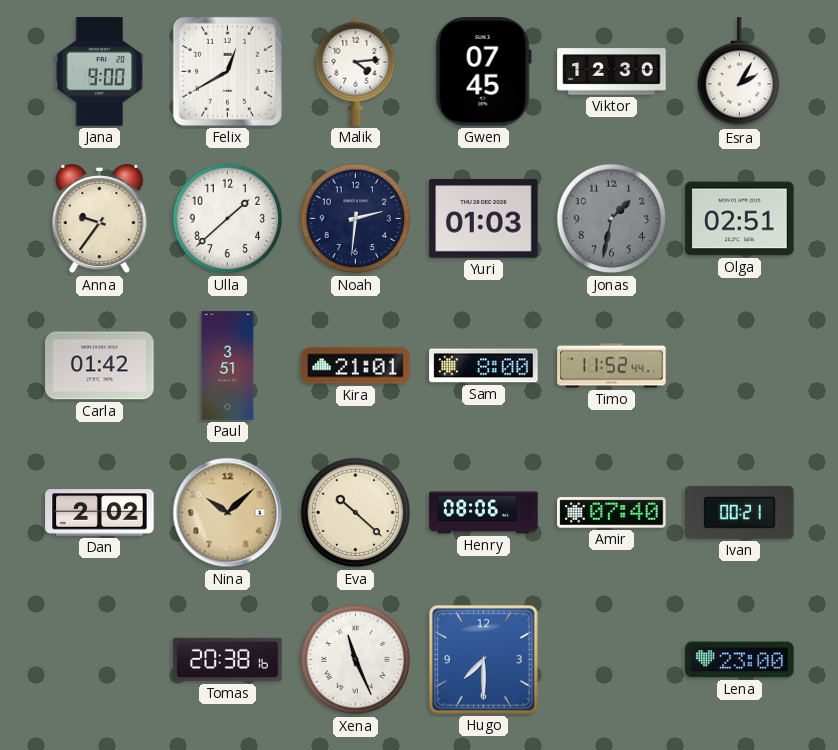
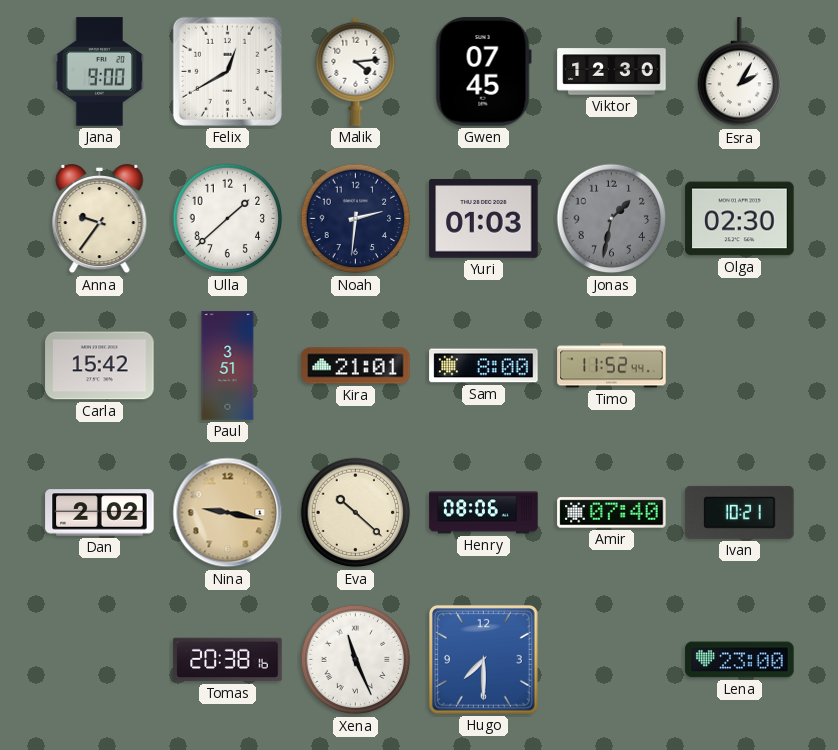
Olga: 02:51 -> 02:30 (740, 219)
Carla: 01:42 -> 15:42 (100, 366)
Nina: 10:08 -> 9:17 (228, 513)
Ivan: 00:21 -> 10:21 (740, 512)
